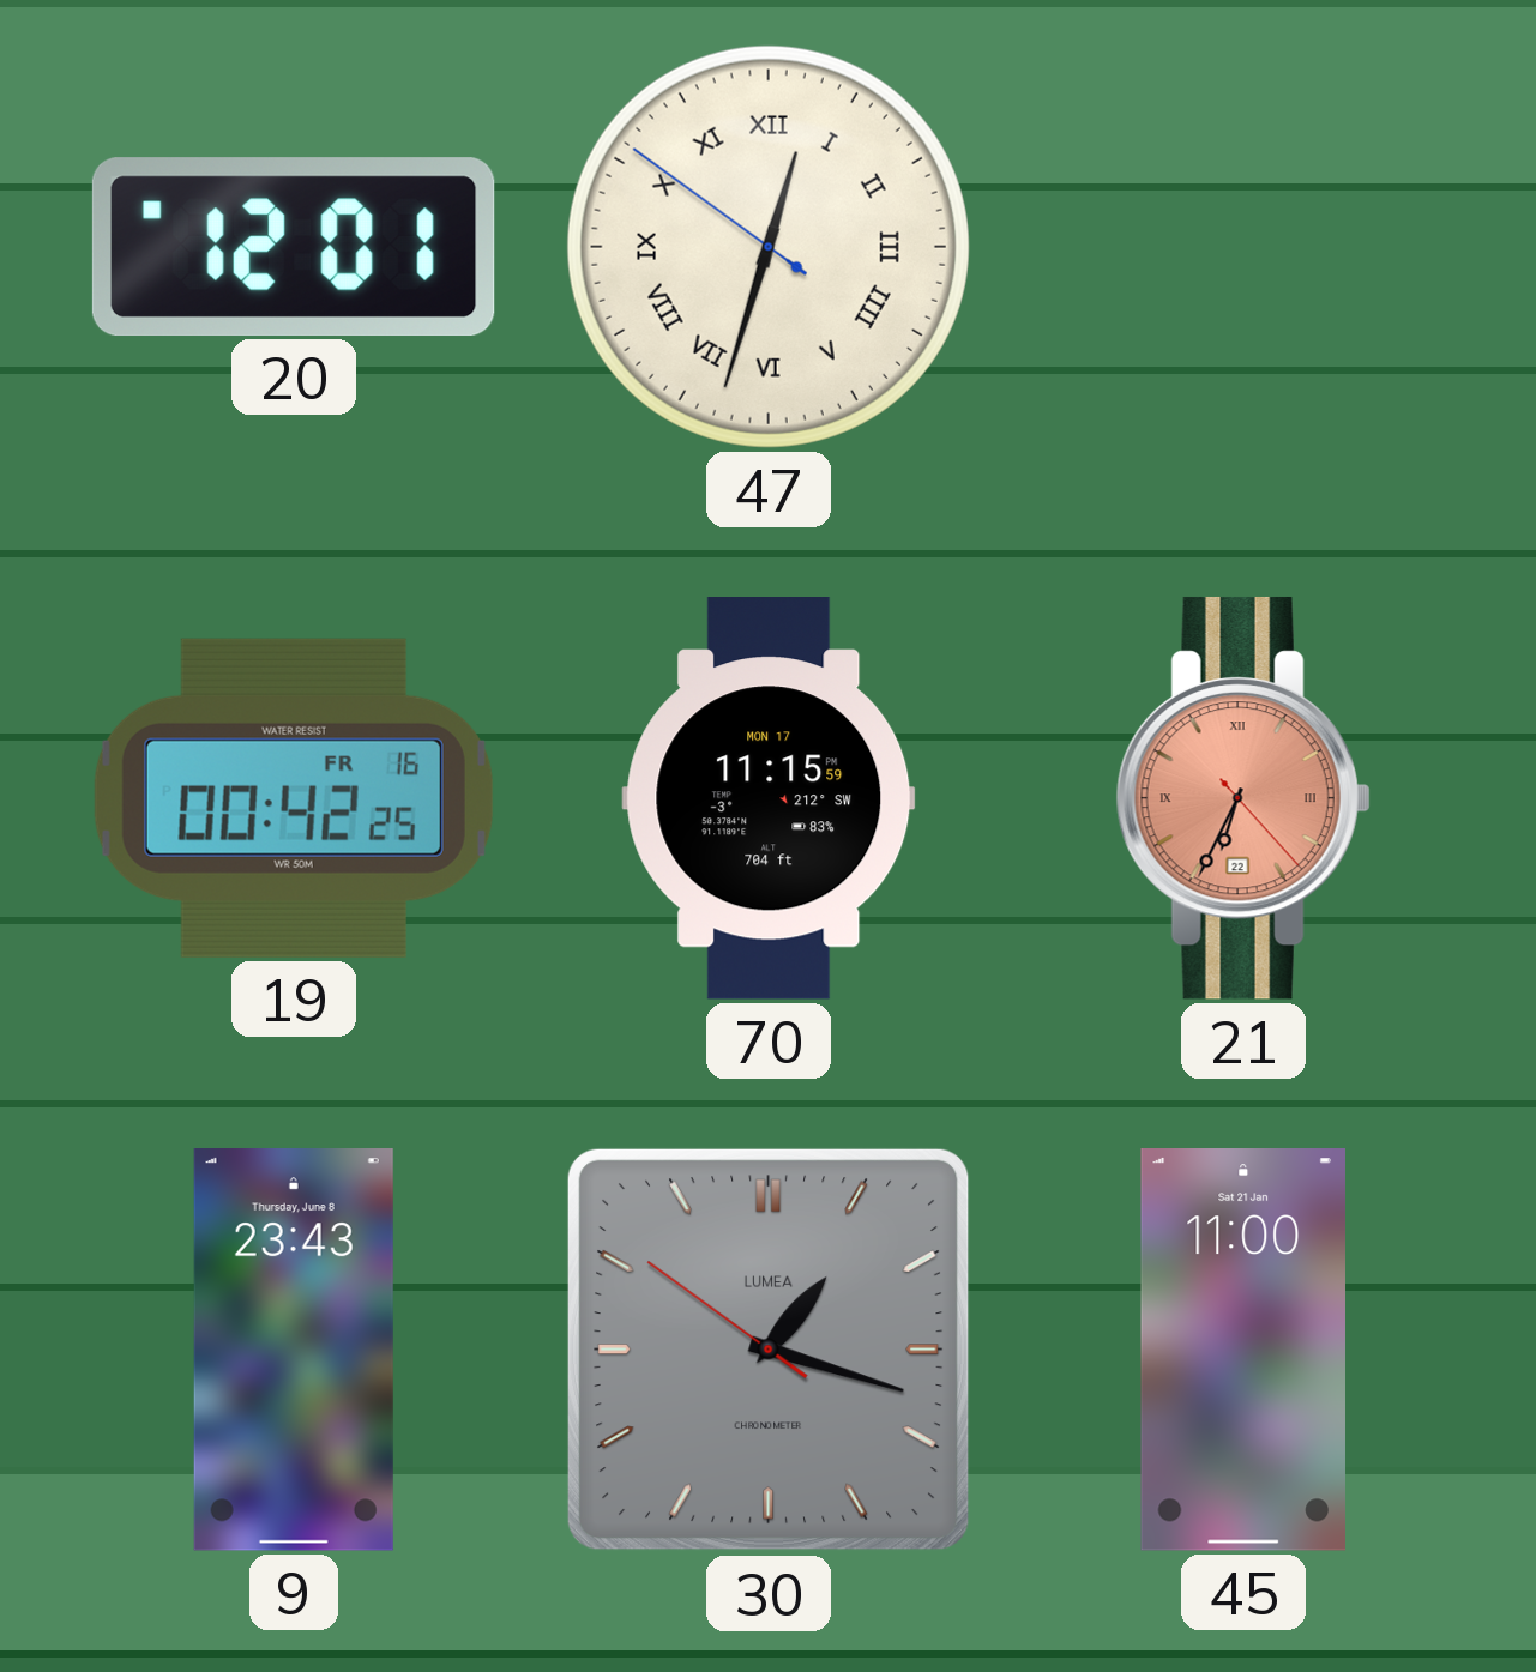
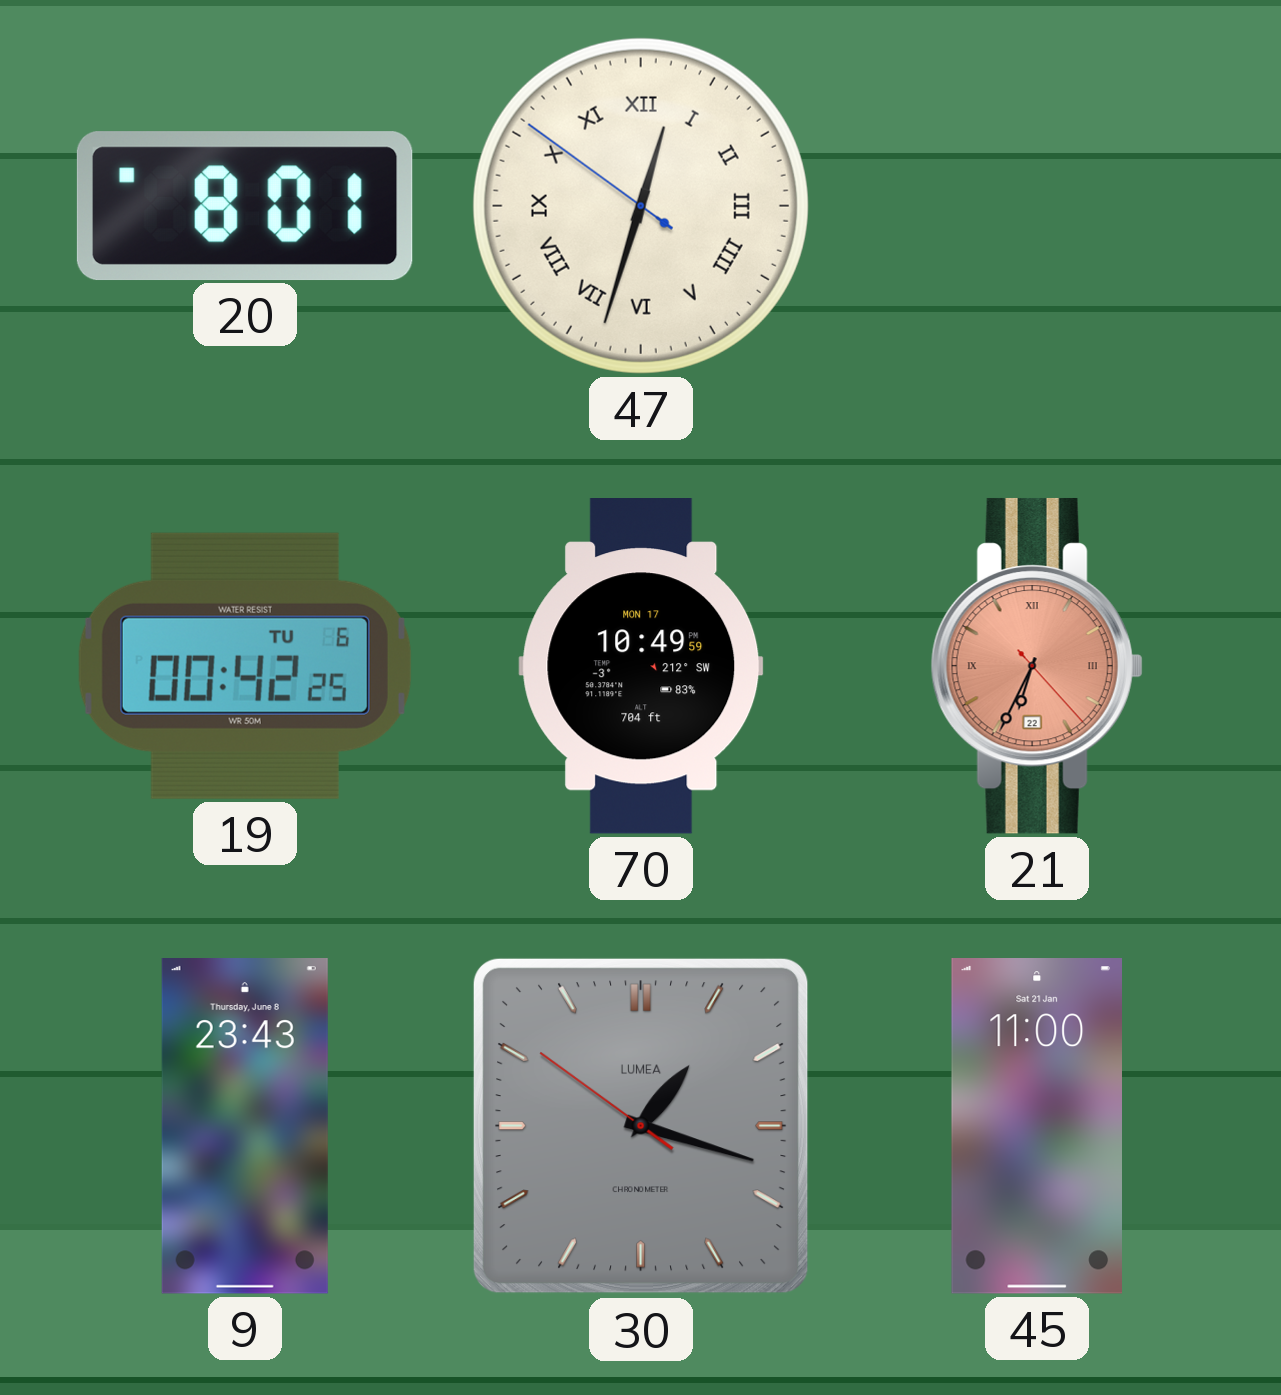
20: 12:01 -> 8:01 (245, 206)
19 date: FR 16 -> TU 6 (245, 666)
70: 11:15 -> 10:49 (641, 667)
